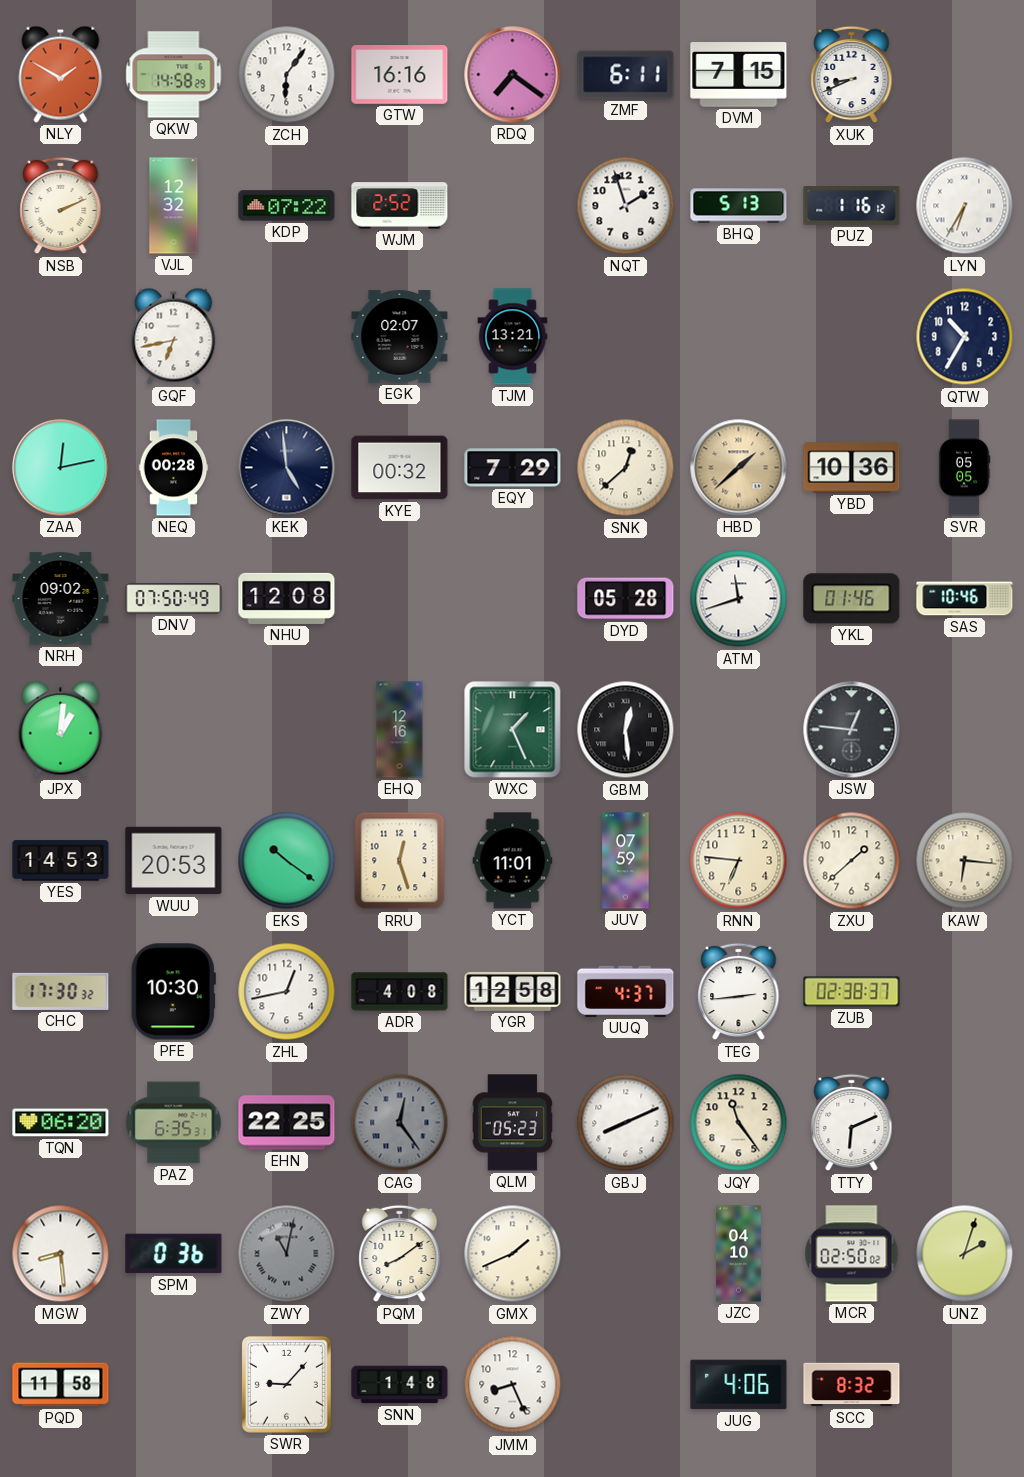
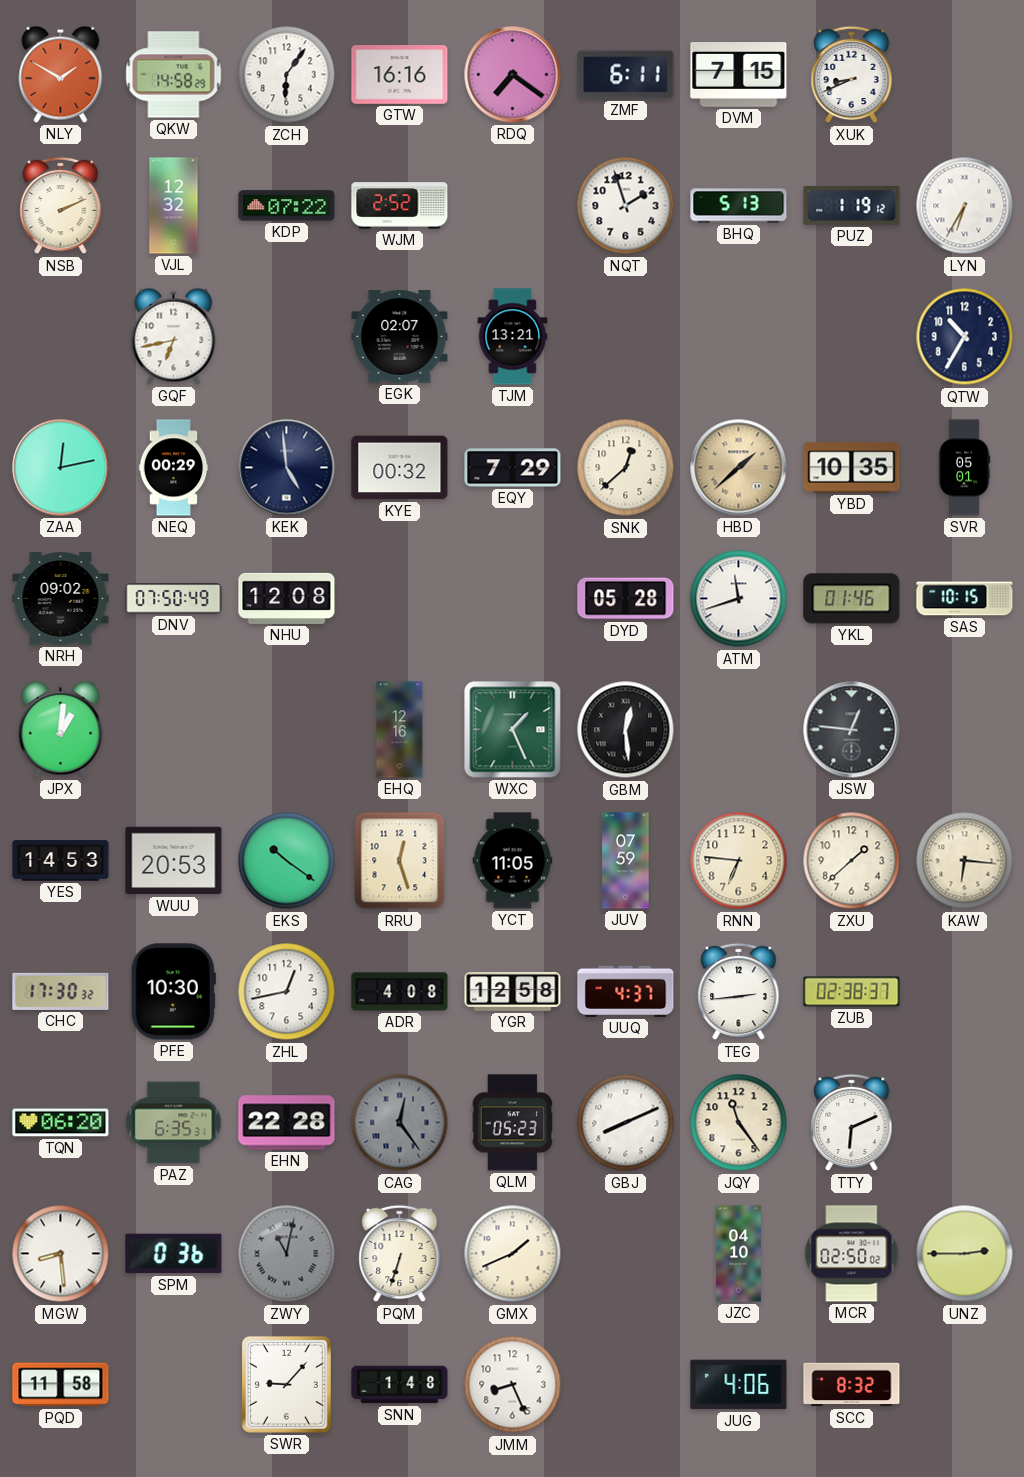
PUZ: 1:16 -> 1:19 (852, 206)
NEQ: 00:28 -> 00:29 (174, 468)
YBD: 10:36 -> 10:35 (852, 468)
SVR: 05:05 -> 05:01 (964, 468)
SAS: 10:46 -> 10:15 (965, 599)
YCT: 11:01 -> 11:05 (513, 861)
EHN: 22:25 -> 22:28 (287, 1123)
PQM: 8:09 -> 6:33 (400, 1254)
UNZ: 2:03 -> 2:45 (965, 1254)
